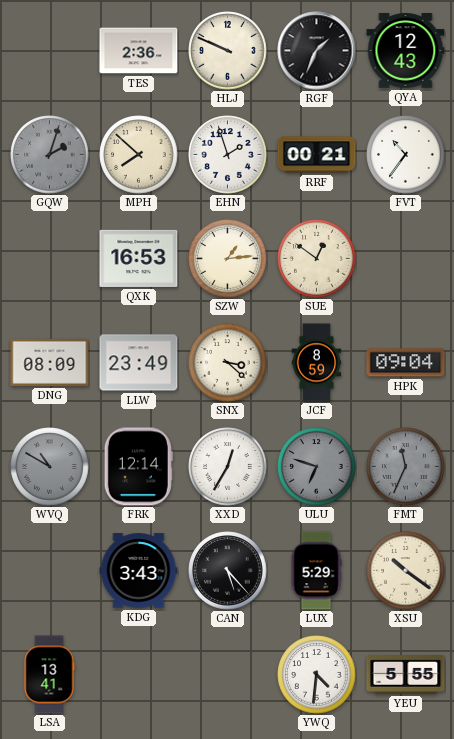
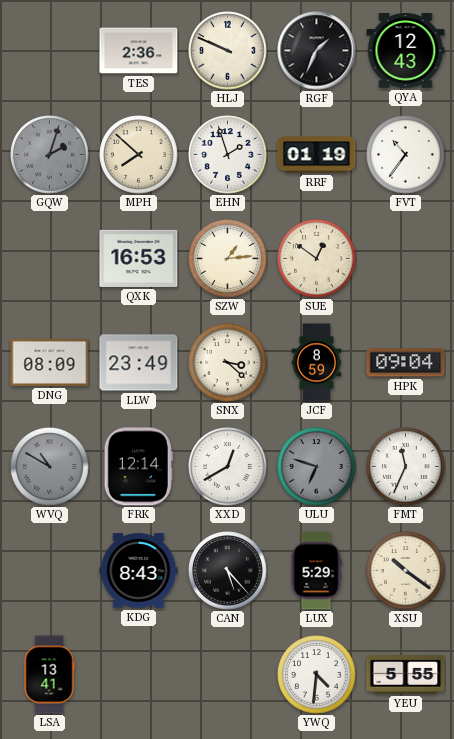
RRF: 00:21 -> 01:19 (317, 155)
XXD: 12:35 -> 12:40 (228, 467)
FMT dial: grey -> white (406, 467)
KDG: 3:43 -> 8:43 (139, 571)
